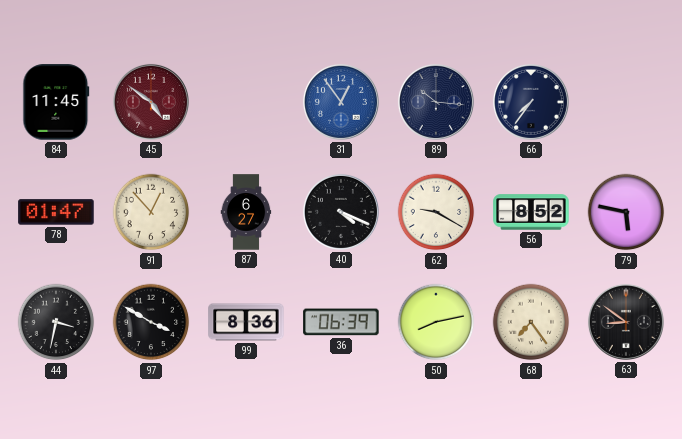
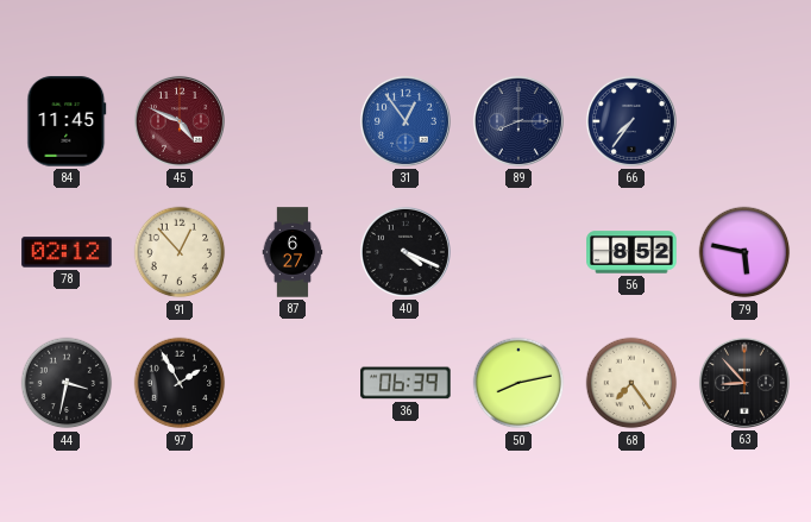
45: 4:51 -> 4:49 (180, 121)
89: 10:16 -> 8:15 (518, 121)
78: 01:47 -> 02:12 (67, 252)
62: 9:20 -> none (436, 212)
97: 3:50 -> 1:55 (180, 383)
99: 8:36 -> none (246, 322)
63: 8:51 -> 8:53 (744, 383)
